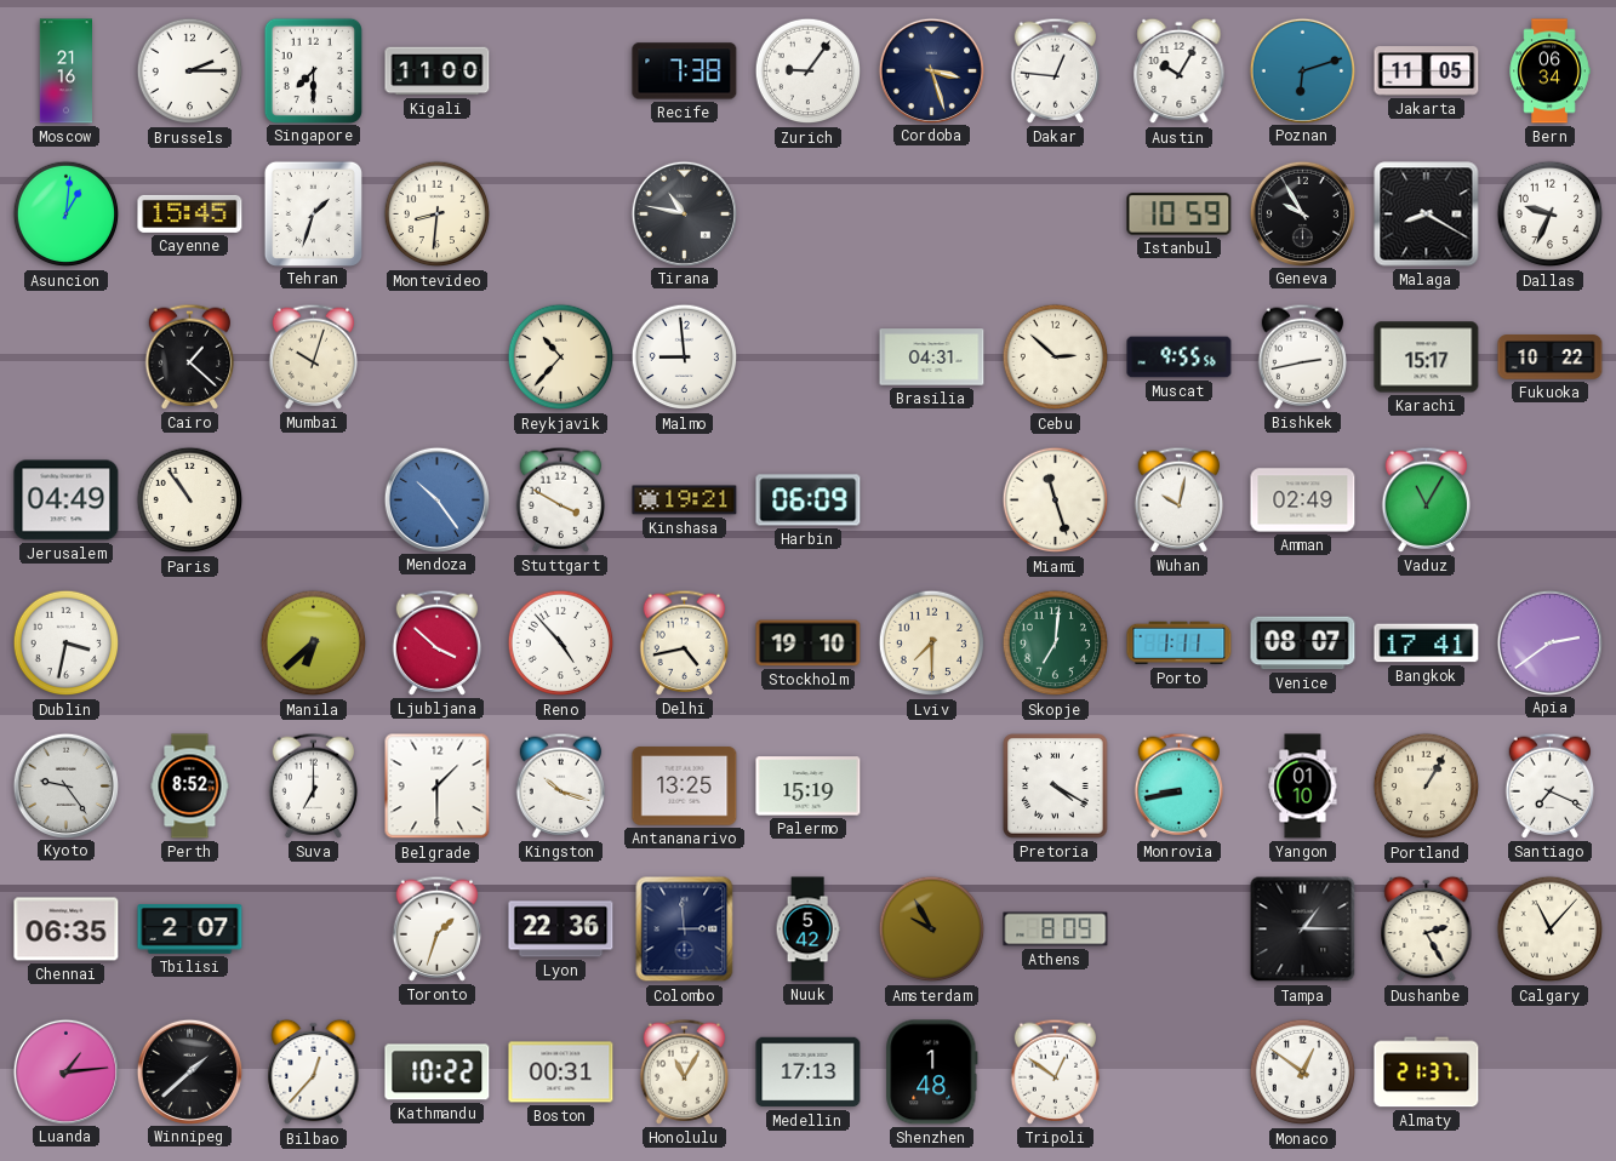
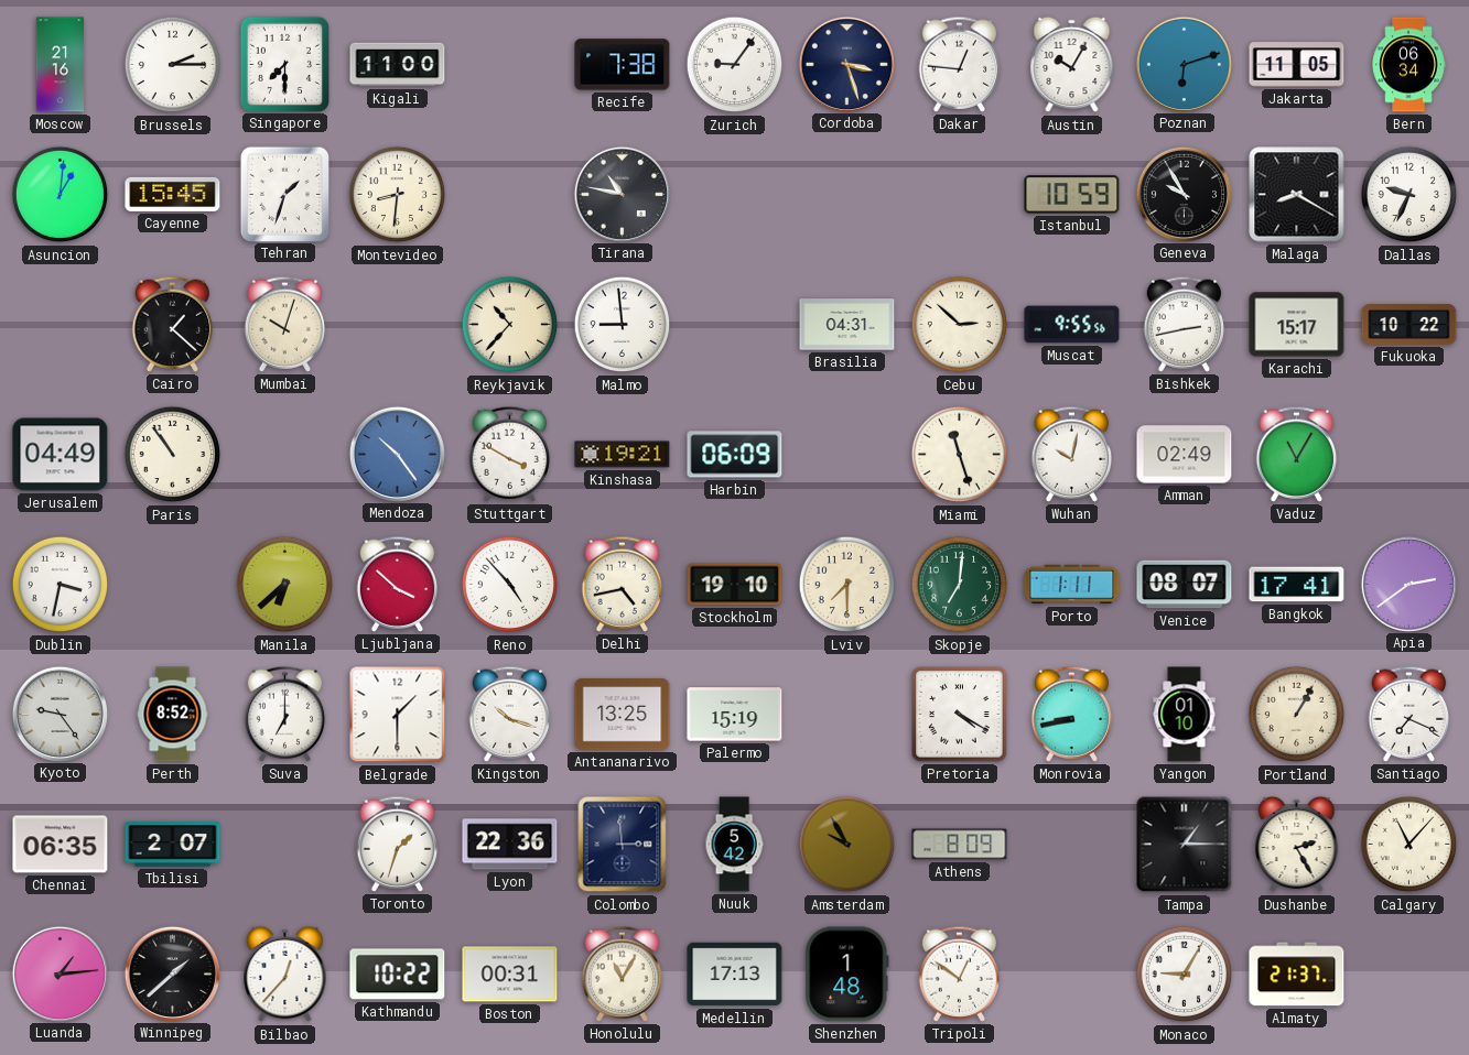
Monaco: 12:51 -> 9:05 (1185, 975)
